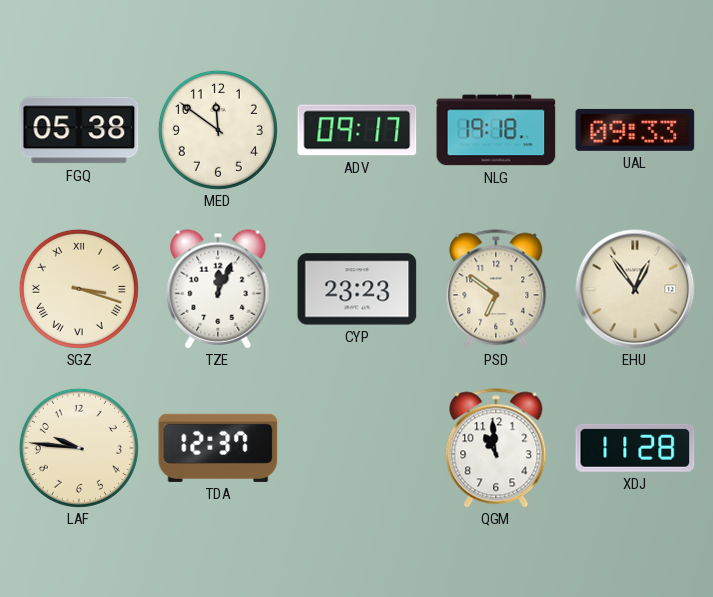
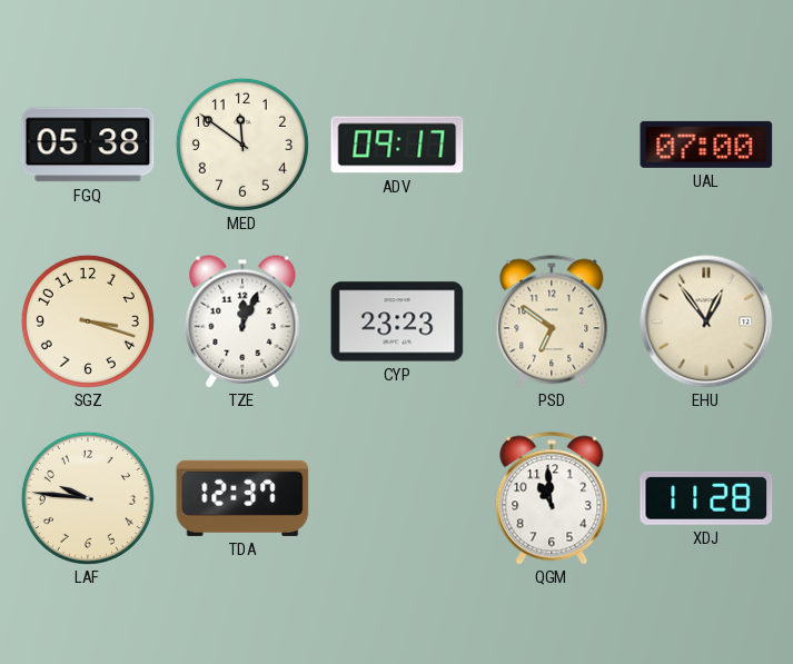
NLG: 19:18 -> none (496, 130)
UAL: 09:33 -> 07:00 (706, 145)
SGZ numerals: Roman -> Arabic (88, 321)
